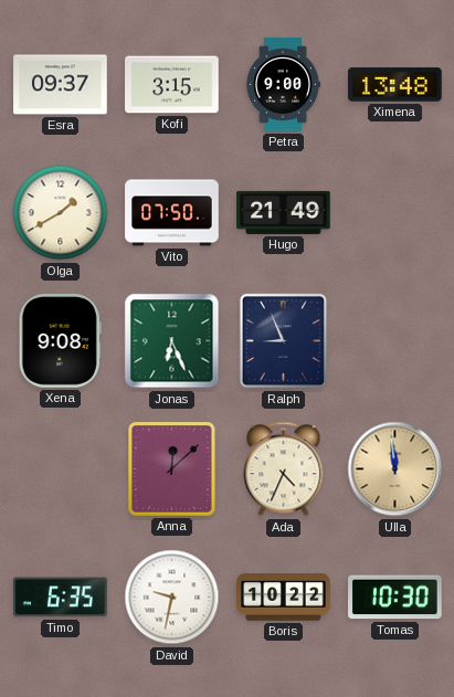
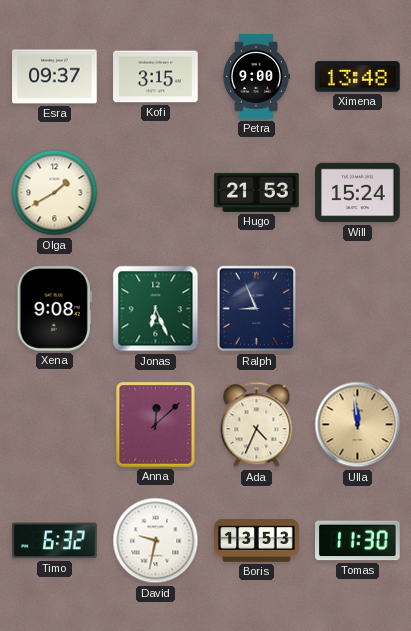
Vito: 07:50 -> none (172, 213)
Hugo: 21:49 -> 21:53 (257, 192)
Will: none -> 15:24 (358, 193)
Timo: 6:35 -> 6:32 (55, 541)
Boris: 10:22 -> 13:53 (257, 541)
Tomas: 10:30 -> 11:30 (358, 541)
